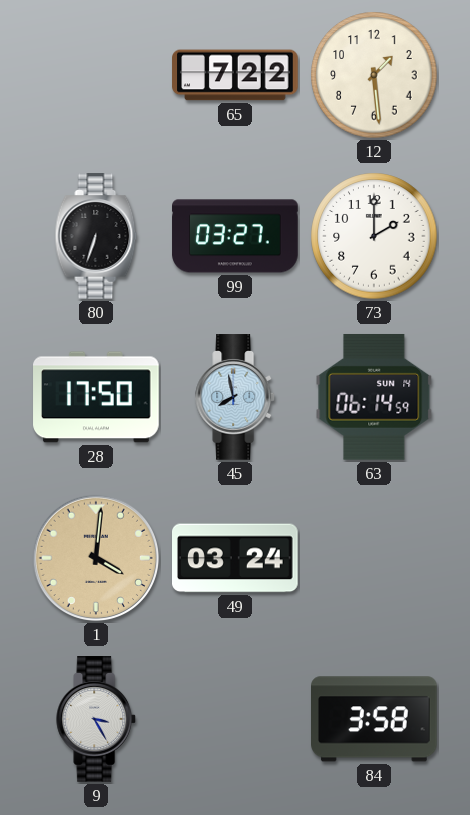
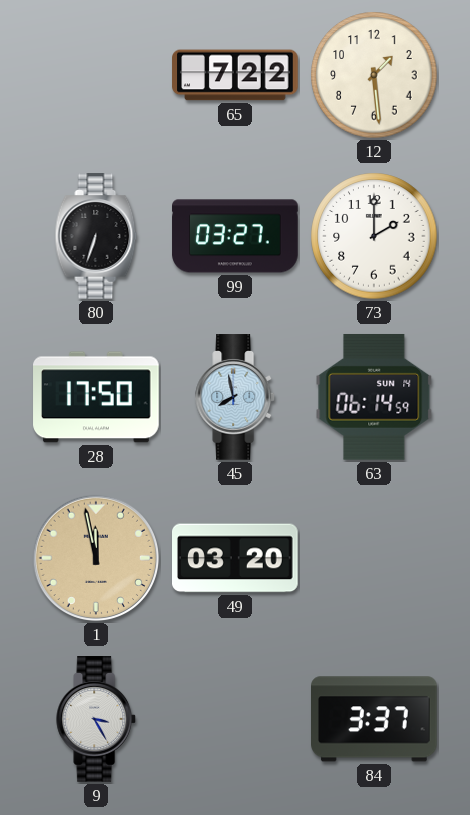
1: 4:01 -> 11:58 (96, 558)
49: 03:24 -> 03:20 (236, 558)
84: 3:58 -> 3:37 (375, 719)
